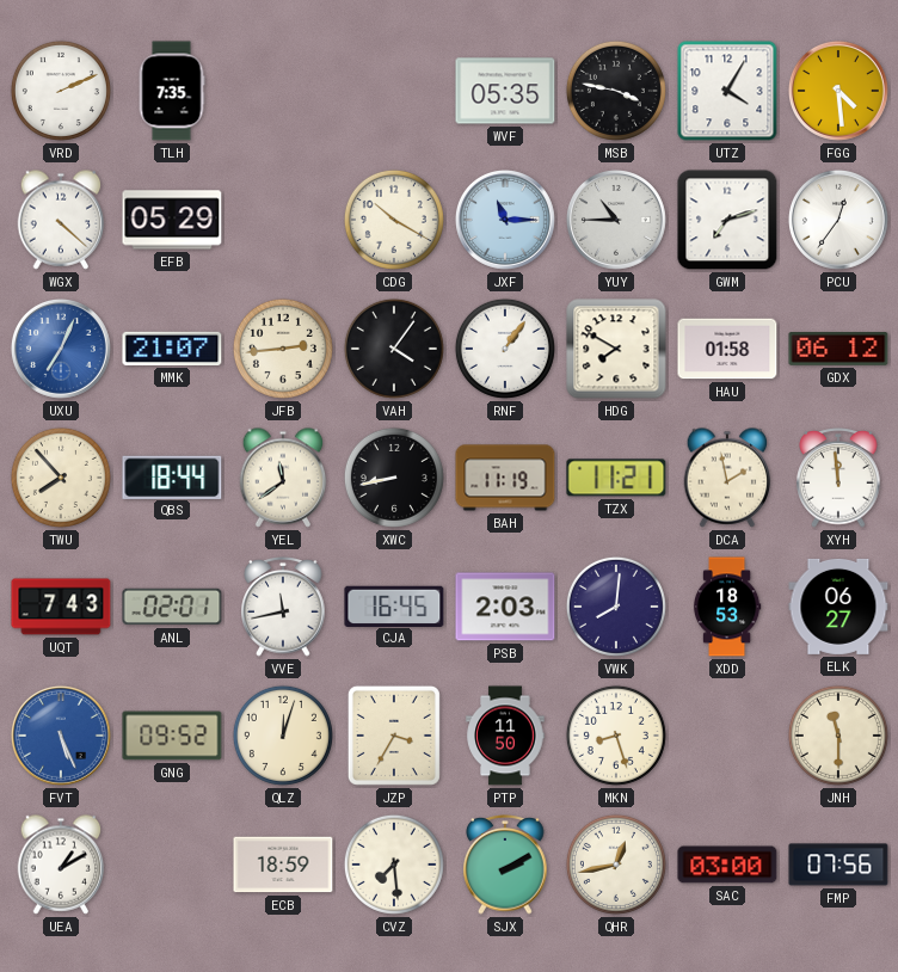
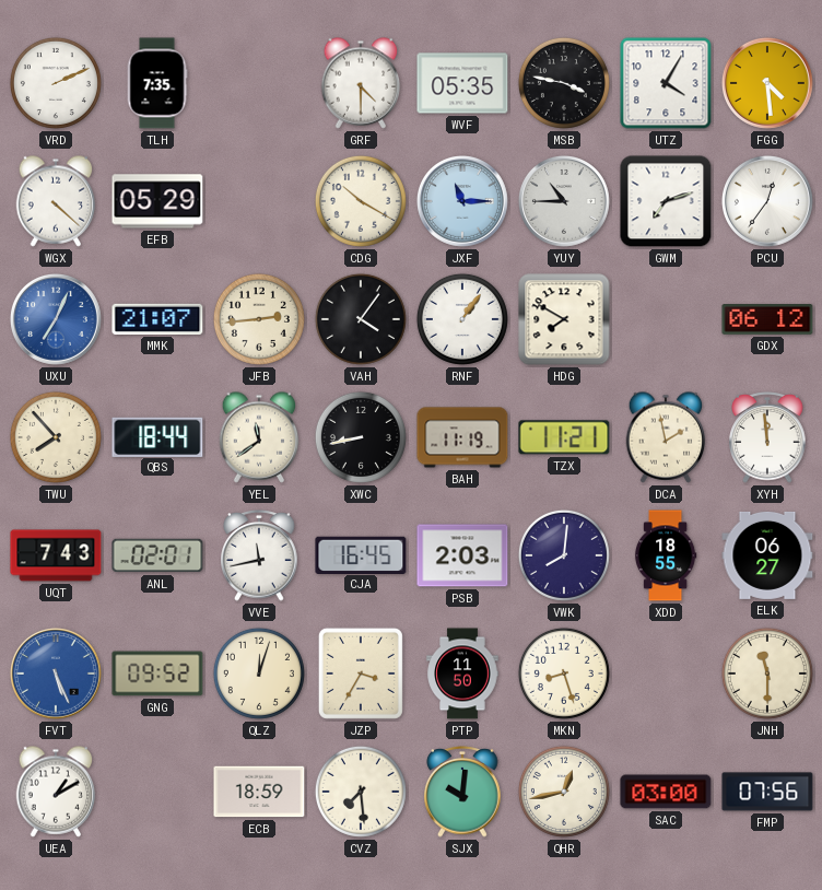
GRF: none -> 4:30 (361, 83)
HAU: 01:58 -> none (727, 349)
XDD: 18:53 -> 18:55 (666, 555)
SJX: 2:10 -> 10:01 (462, 792)
